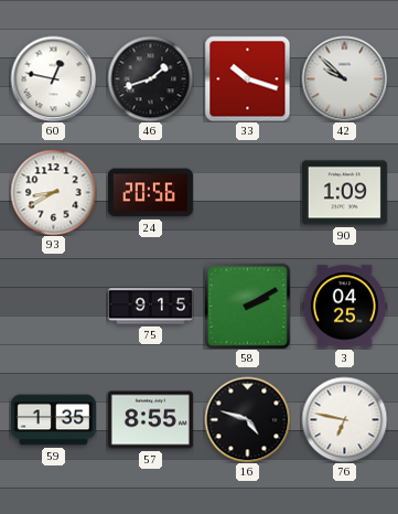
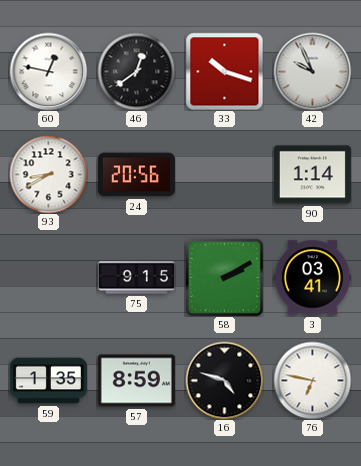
46: 1:42 -> 12:39 (136, 71)
42: 9:52 -> 9:56 (312, 71)
90: 1:09 -> 1:14 (312, 175)
3: 04:25 -> 03:41 (312, 278)
57: 8:55 -> 8:59 (136, 381)
